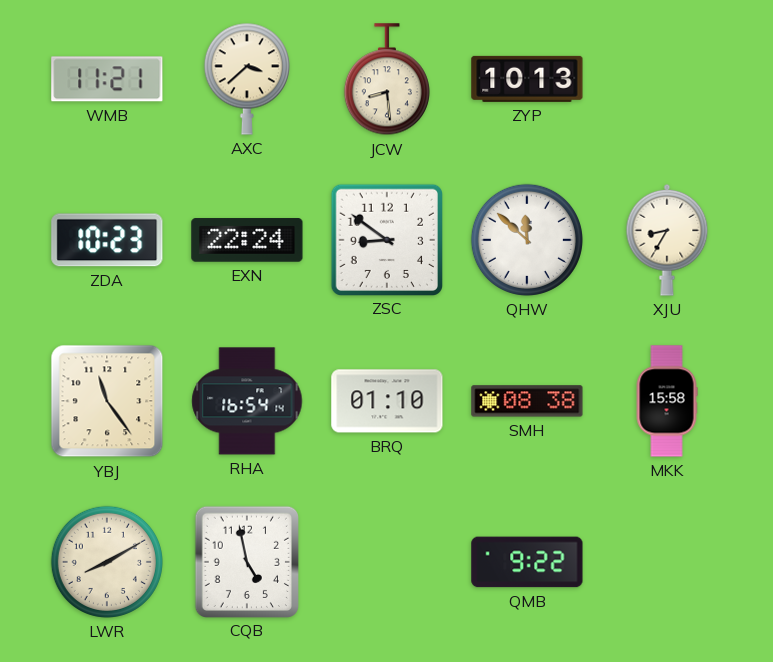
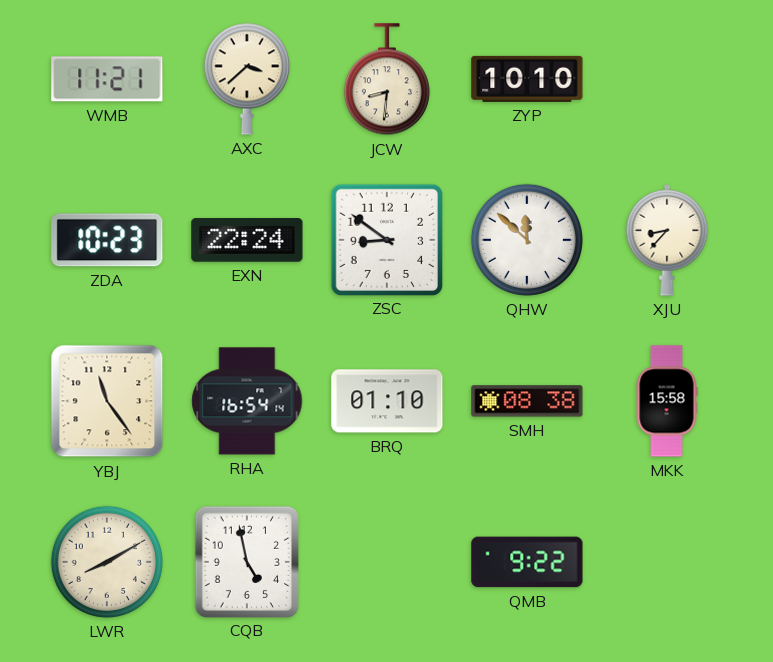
JCW: 8:29 -> 8:31 (387, 80)
ZYP: 10:13 -> 10:10 (527, 79)
XJU: 8:35 -> 8:37 (667, 240)
